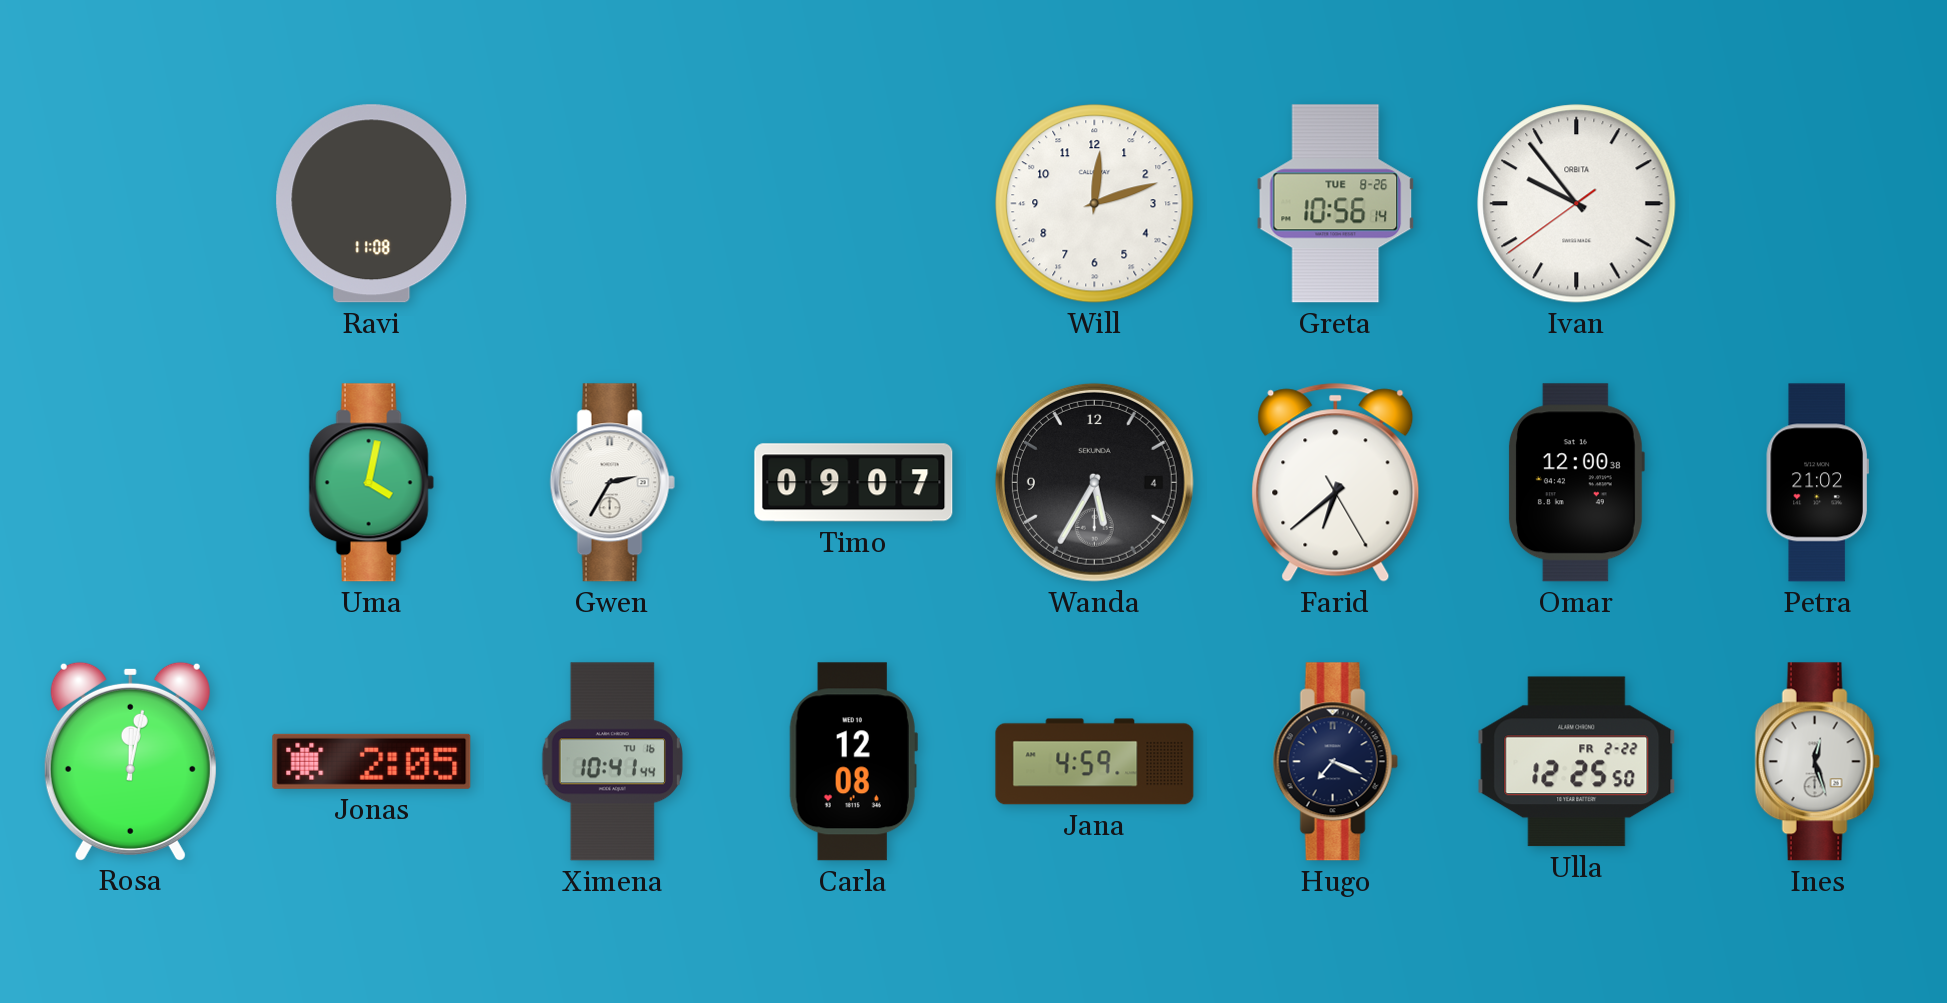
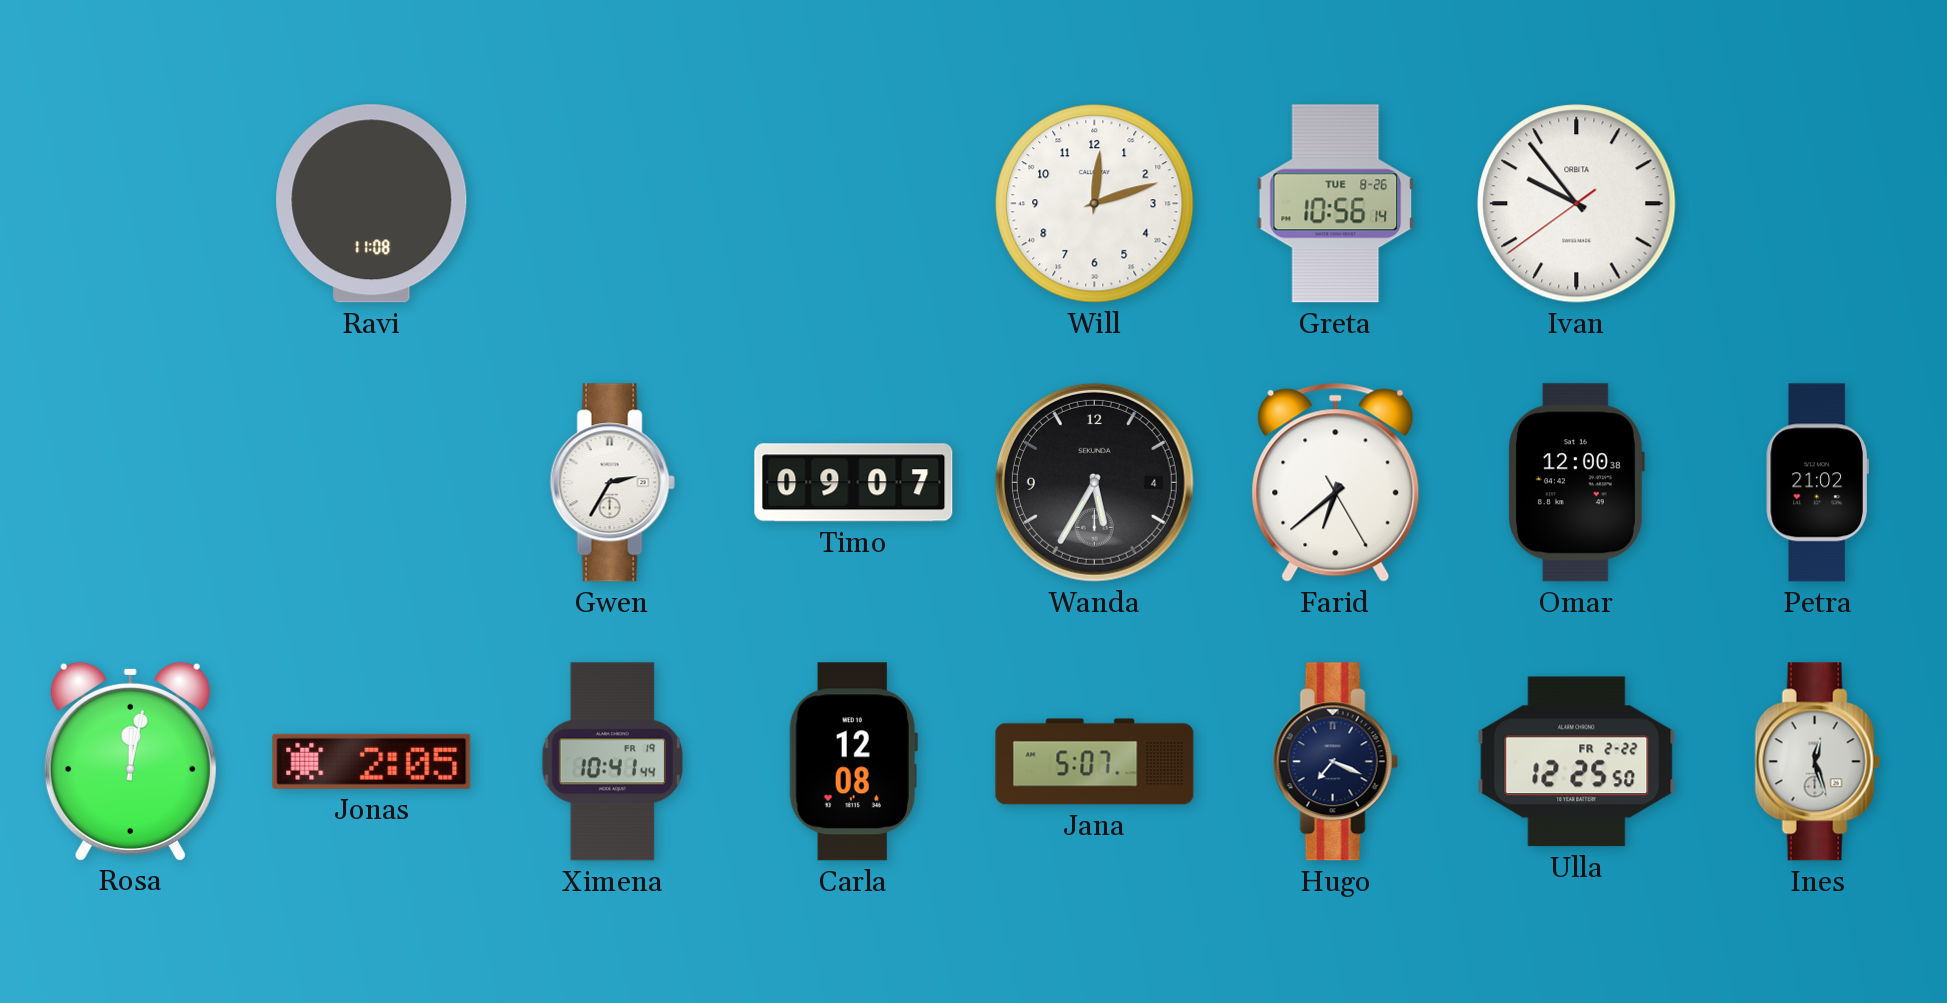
Uma: 4:02 -> none (371, 483)
Ximena date: TU 16 -> FR 19 (612, 762)
Jana: 4:59 -> 5:07 (1095, 762)
